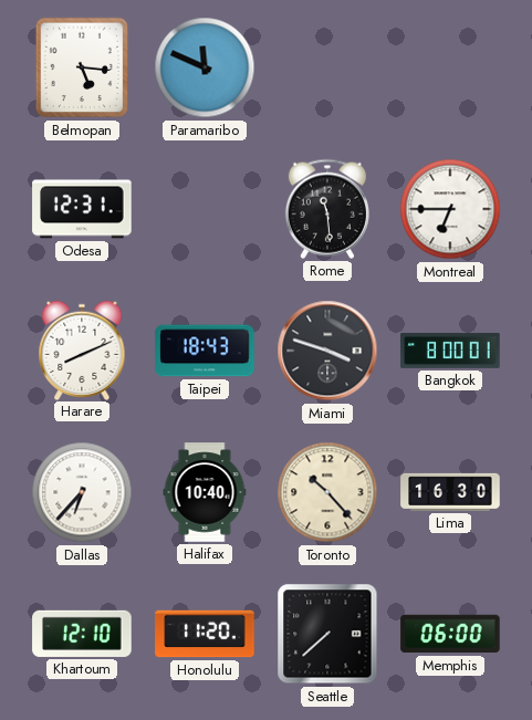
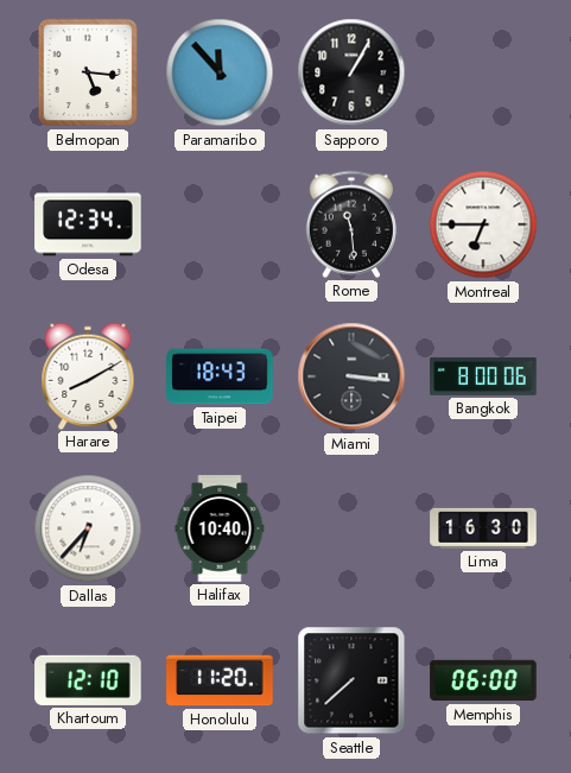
Paramaribo: 11:49 -> 11:53 (220, 72)
Sapporo: none -> 1:05 (351, 72)
Odesa: 12:31 -> 12:34 (88, 224)
Harare: 8:11 -> 8:10 (88, 375)
Miami: 3:48 -> 3:16 (351, 376)
Bangkok: 8:00:01 -> 8:00:06 (483, 376)
Toronto: 10:23 -> none (327, 492)
